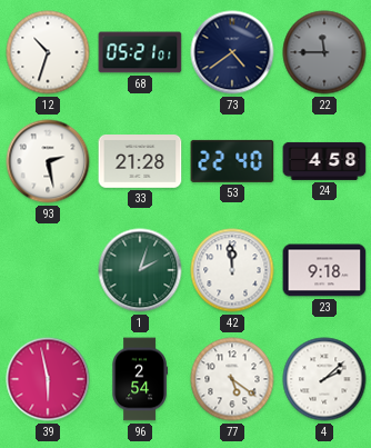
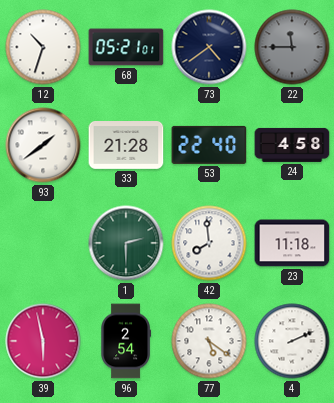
93: 2:28 -> 1:39 (43, 145)
1: 2:03 -> 2:30 (126, 243)
42: 11:59 -> 7:59 (209, 243)
23: 9:18 -> 11:18 (292, 243)
4: 2:08 -> 2:11 (292, 341)
